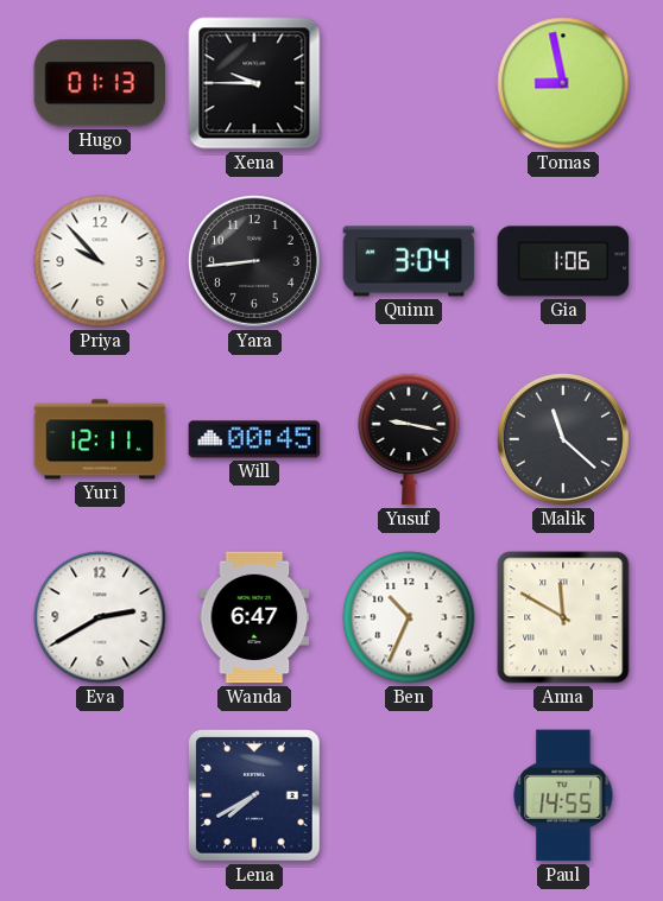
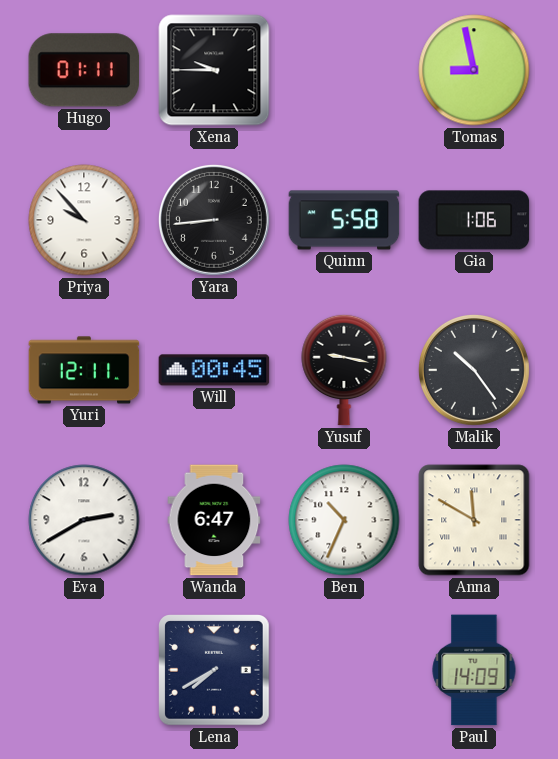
Hugo: 01:13 -> 01:11 (84, 70)
Quinn: 3:04 -> 5:58 (344, 220)
Malik: 11:22 -> 10:24 (474, 370)
Paul: 14:55 -> 14:09 (474, 670)
